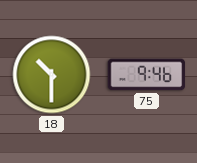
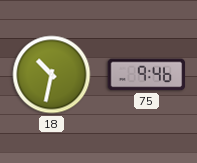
18: 10:30 -> 10:32 (52, 75)
